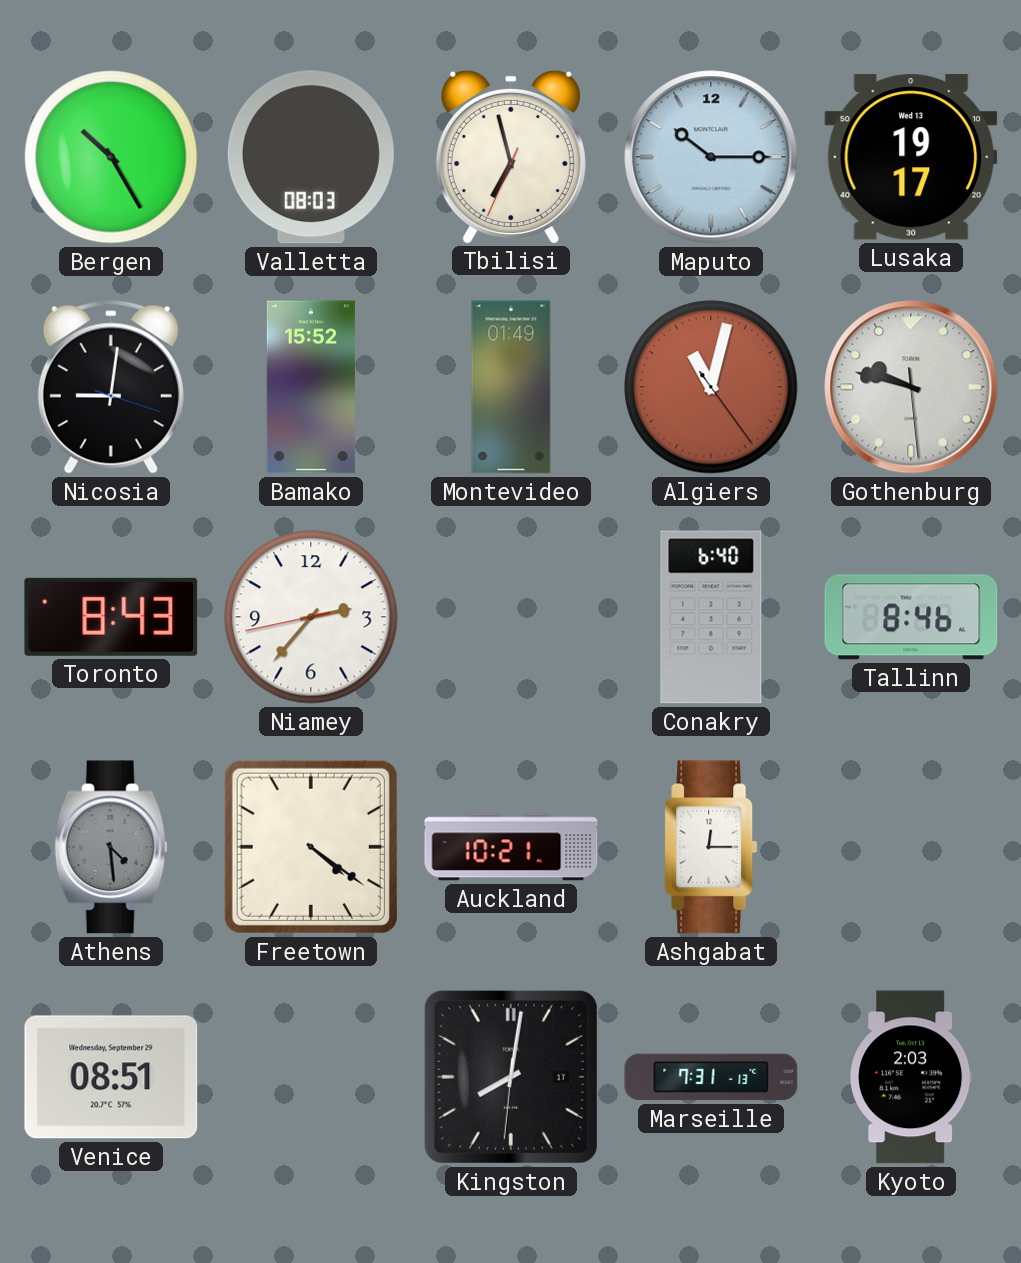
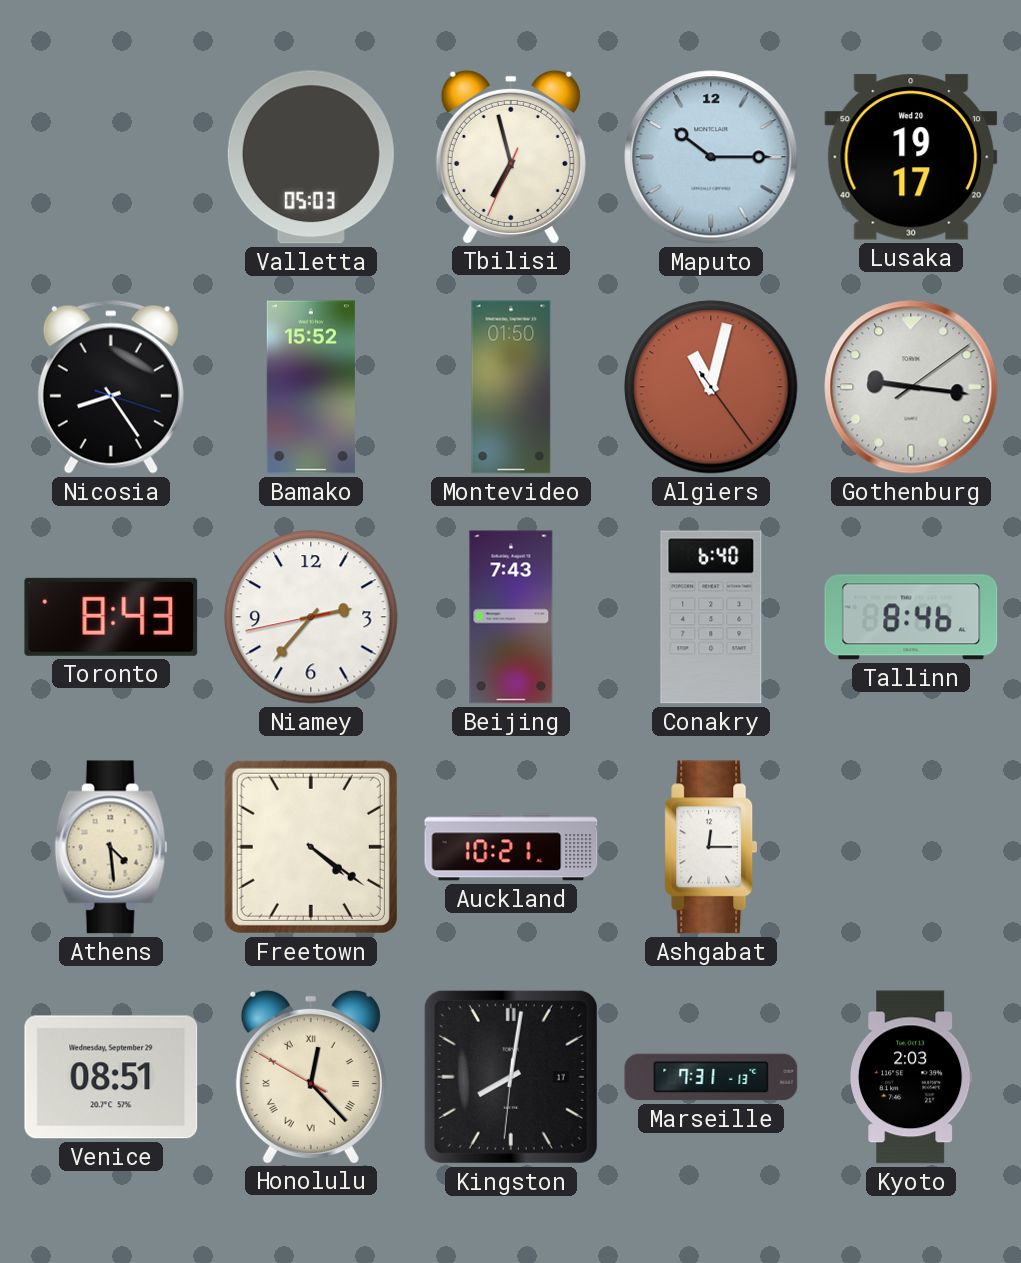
Bergen: 10:25 -> none (111, 157)
Valletta: 08:03 -> 05:03 (311, 157)
Lusaka date: Wed 13 -> Wed 20 (911, 157)
Nicosia: 9:01 -> 8:24 (111, 387)
Montevideo: 01:49 -> 01:50 (511, 387)
Gothenburg: 9:47 -> 9:16 (911, 387)
Beijing: none -> 7:43 (511, 617)
Athens dial: grey -> cream (111, 847)
Honolulu: none -> 12:22 (311, 1076)
